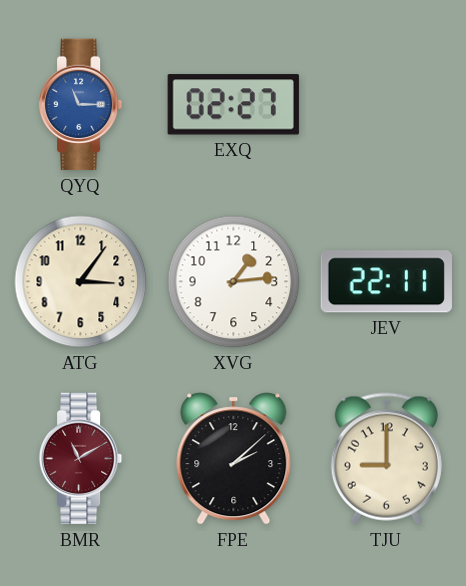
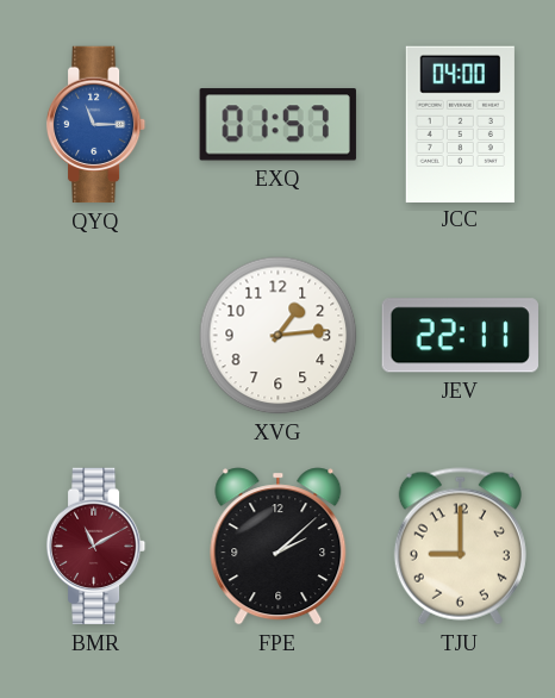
EXQ: 02:27 -> 01:57 (277, 125)
JCC: none -> 04:00 (460, 124)
ATG: 3:06 -> none (81, 282)
